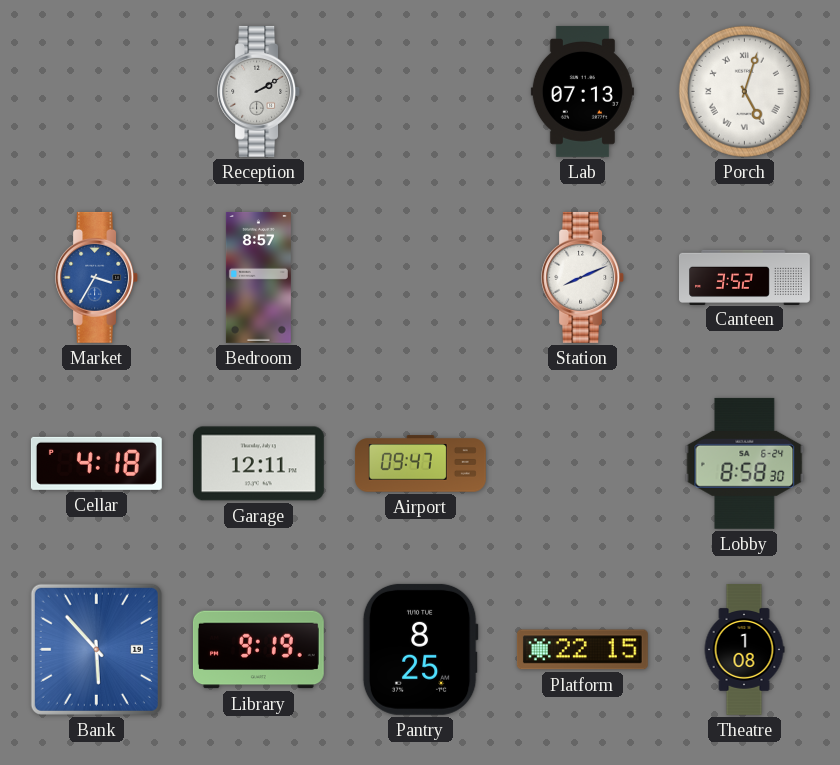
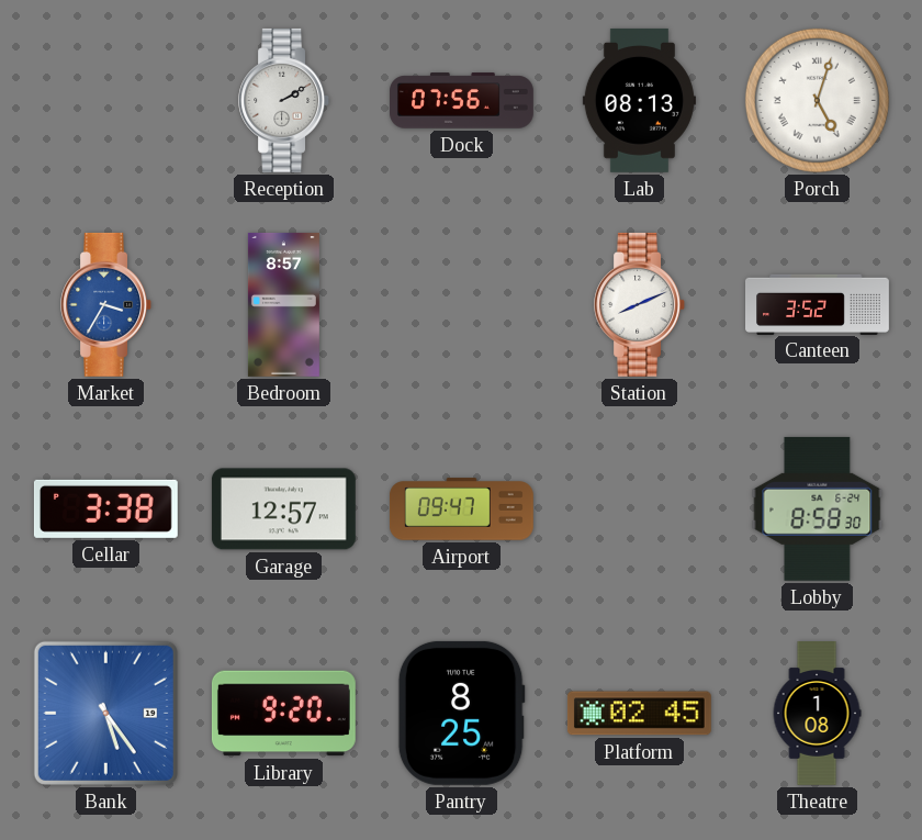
Dock: none -> 07:56 (462, 101)
Lab: 07:13 -> 08:13 (639, 100)
Cellar: 4:18 -> 3:38 (105, 508)
Garage: 12:11 -> 12:57 (283, 509)
Bank: 5:53 -> 5:24 (105, 713)
Library: 9:19 -> 9:20 (283, 714)
Platform: 22:15 -> 02:45 (639, 714)
